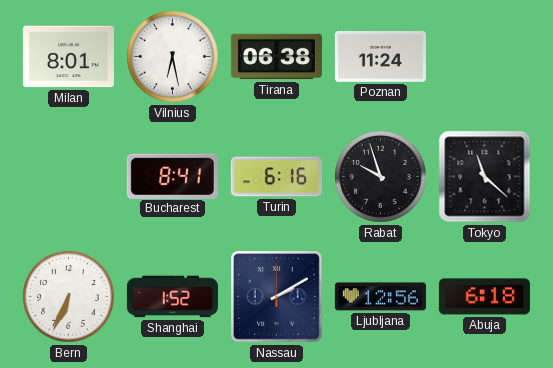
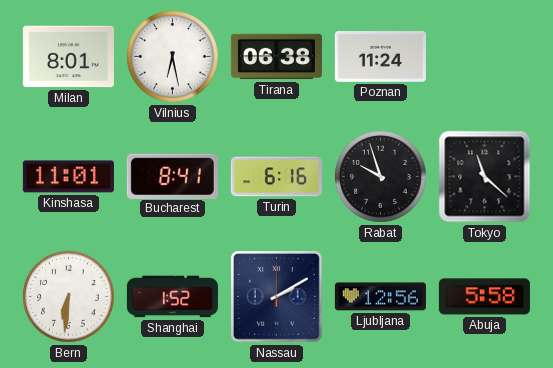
Kinshasa: none -> 11:01 (68, 177)
Bern: 6:34 -> 6:31 (69, 297)
Abuja: 6:18 -> 5:58 (484, 297)
